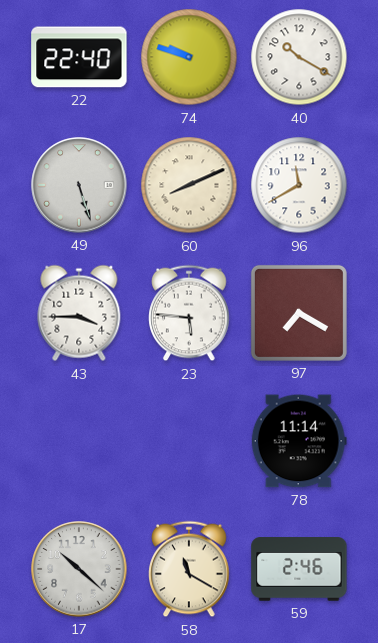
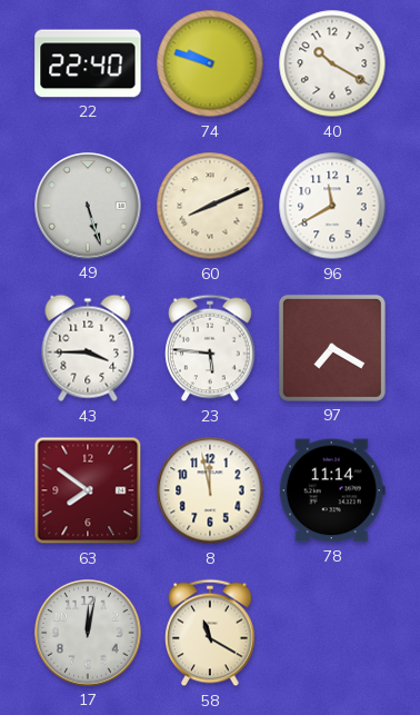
63: none -> 7:51 (88, 490)
8: none -> 11:58 (210, 490)
17: 10:22 -> 12:02 (88, 633)
59: 2:46 -> none (299, 569)
